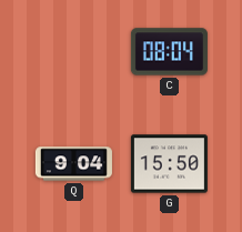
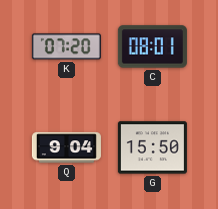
K: none -> 07:20 (66, 47)
C: 08:04 -> 08:01 (152, 47)
